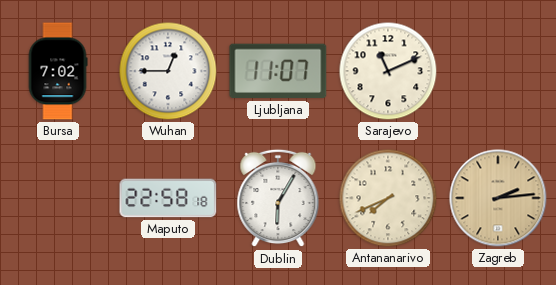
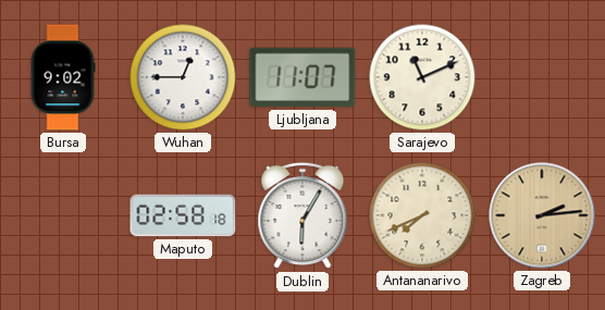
Bursa: 7:02 -> 9:02 (63, 77)
Maputo: 22:58 -> 02:58 (183, 215)
